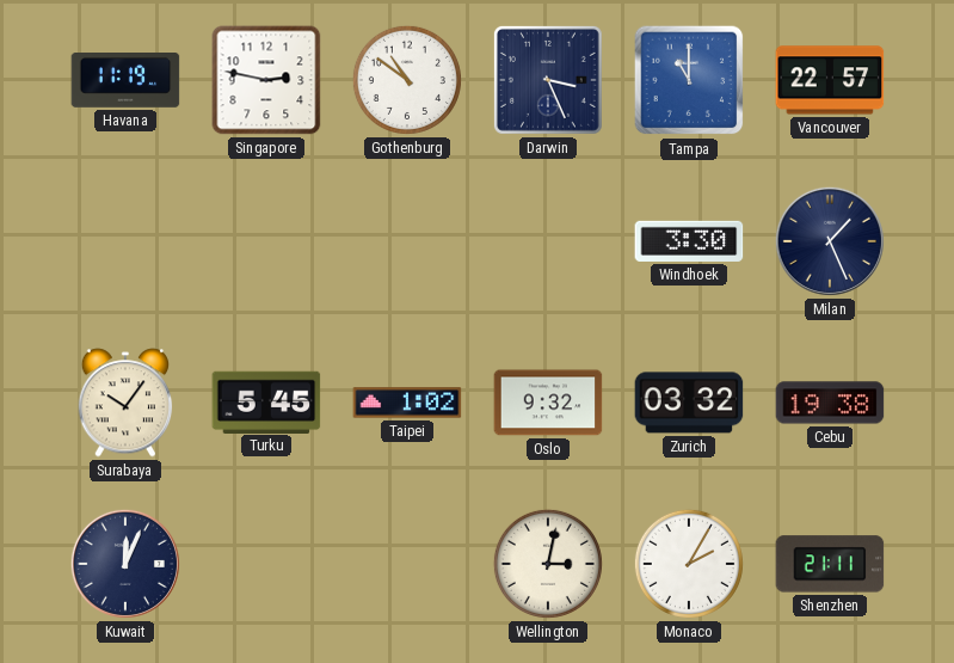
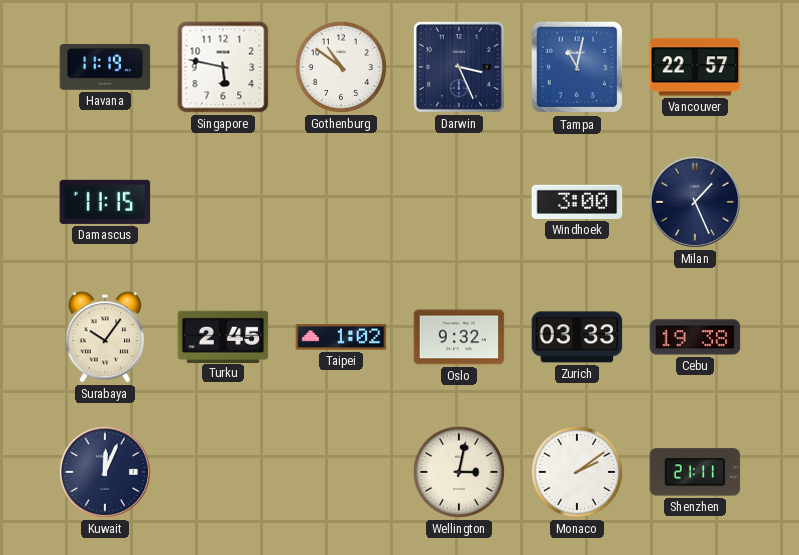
Singapore: 2:47 -> 5:47 (223, 67)
Tampa: 11:00 -> 11:02 (577, 67)
Damascus: none -> 11:15 (105, 202)
Windhoek: 3:30 -> 3:00 (577, 202)
Turku: 5:45 -> 2:45 (223, 336)
Zurich: 03:32 -> 03:33 (577, 337)
Monaco: 2:05 -> 2:09 (577, 472)
